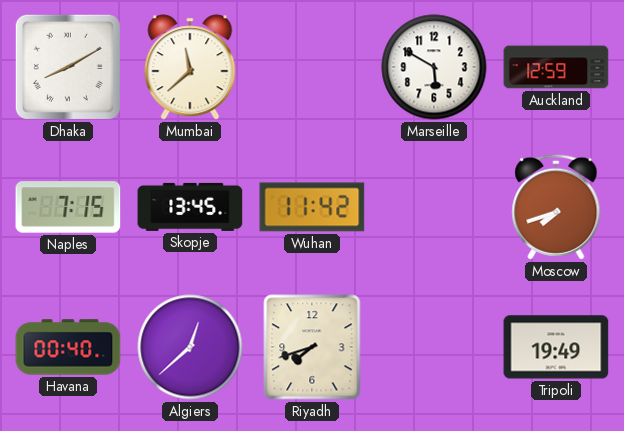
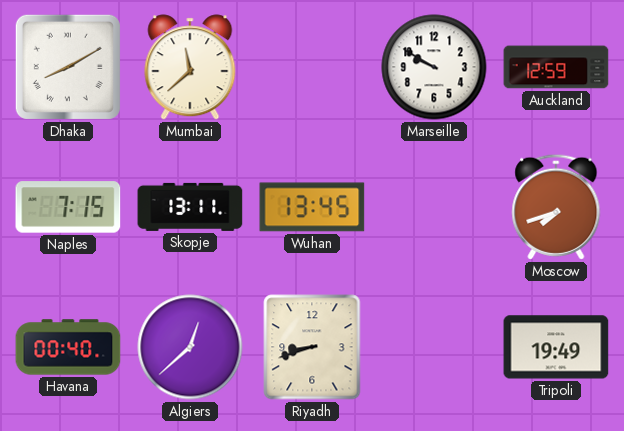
Marseille: 5:50 -> 9:50 (434, 67)
Skopje: 13:45 -> 13:11 (190, 207)
Wuhan: 11:42 -> 13:45 (312, 207)
Riyadh: 7:42 -> 8:42 (312, 347)
